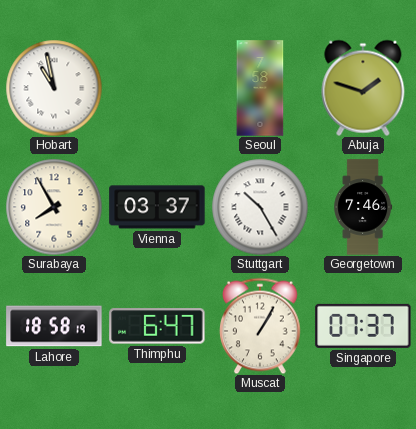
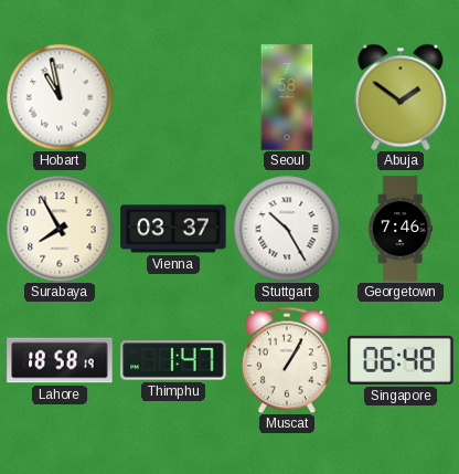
Abuja: 1:48 -> 1:51 (401, 97)
Thimphu: 6:47 -> 1:47 (173, 360)
Singapore: 07:37 -> 06:48 (401, 360)
